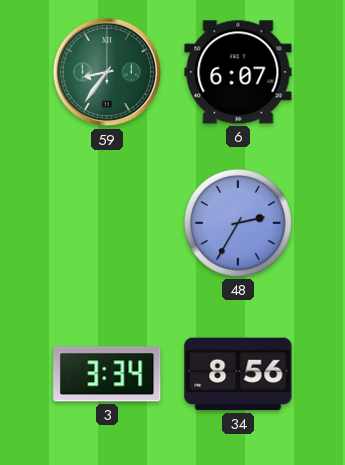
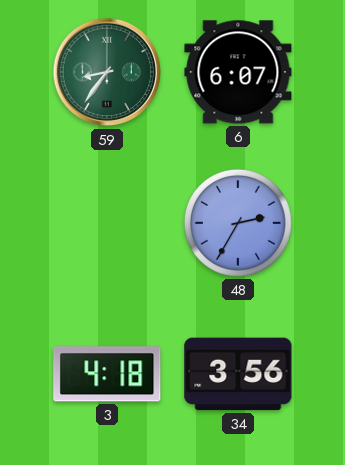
3: 3:34 -> 4:18 (107, 374)
34: 8:56 -> 3:56 (238, 374)
